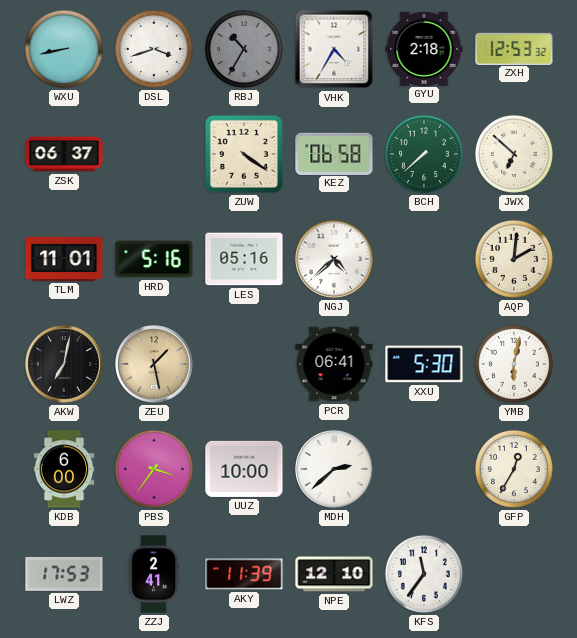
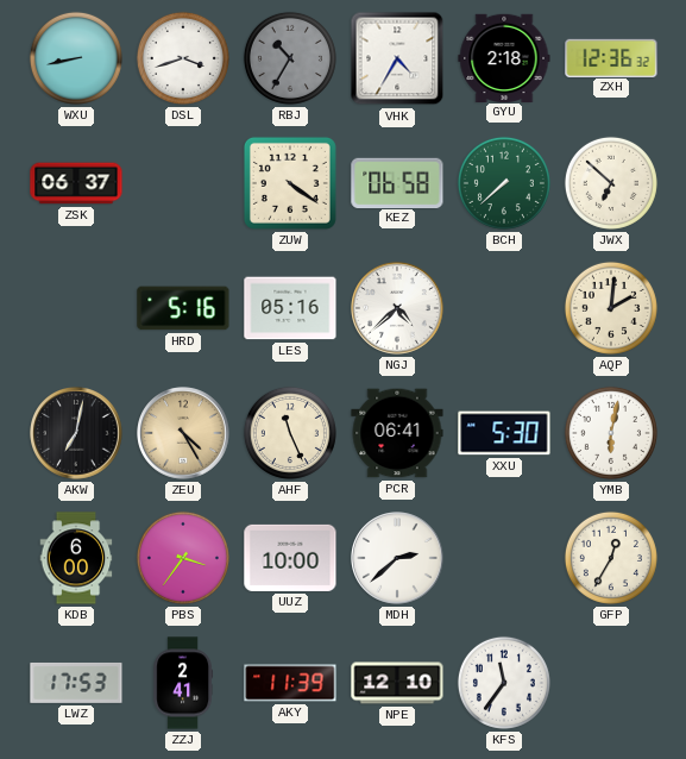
ZXH: 12:53 -> 12:36 (611, 57)
TLM: 11:01 -> none (64, 259)
ZEU: 1:28 -> 4:25 (183, 433)
AHF: none -> 11:26 (290, 433)
